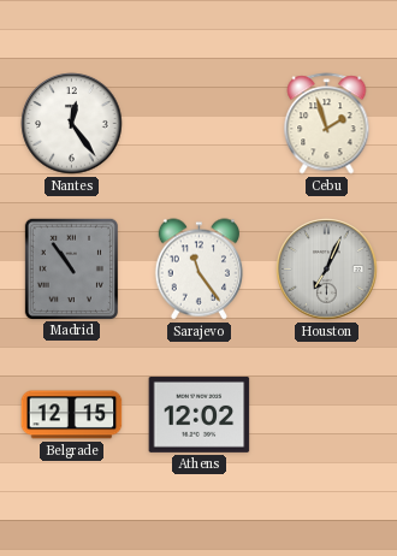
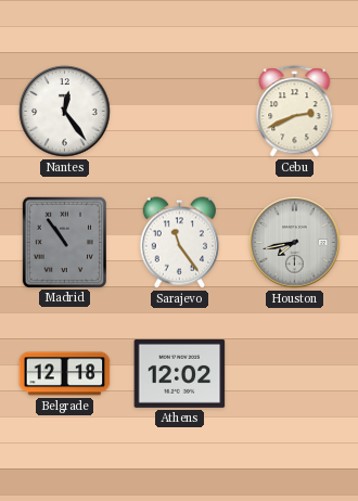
Cebu: 1:57 -> 2:41 (295, 112)
Houston: 7:04 -> 7:43 (295, 243)
Belgrade: 12:15 -> 12:18 (65, 374)
